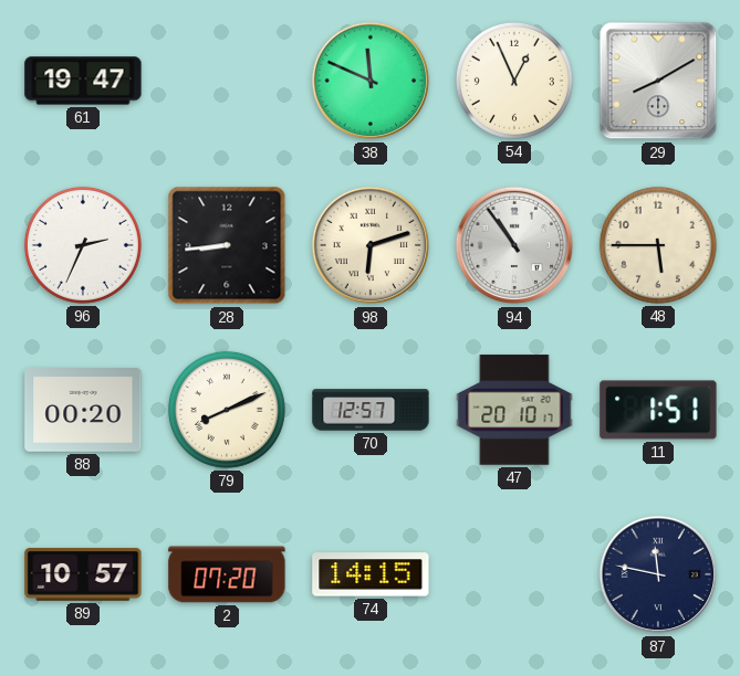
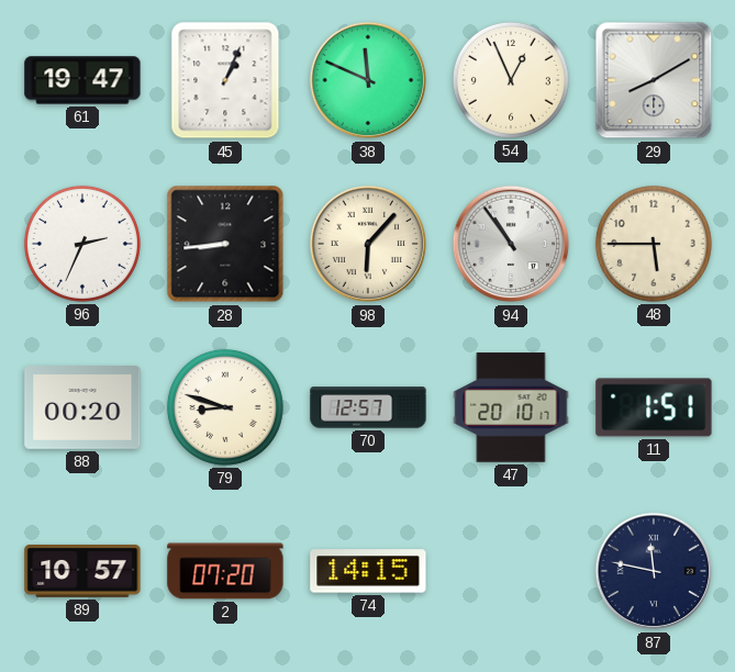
45: none -> 1:04 (225, 80)
98: 6:12 -> 6:07 (368, 244)
79: 8:11 -> 8:48 (225, 407)
